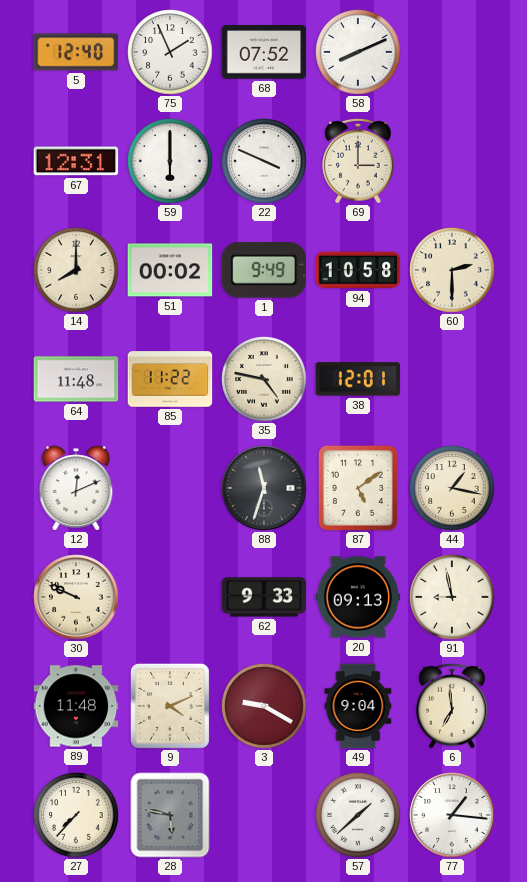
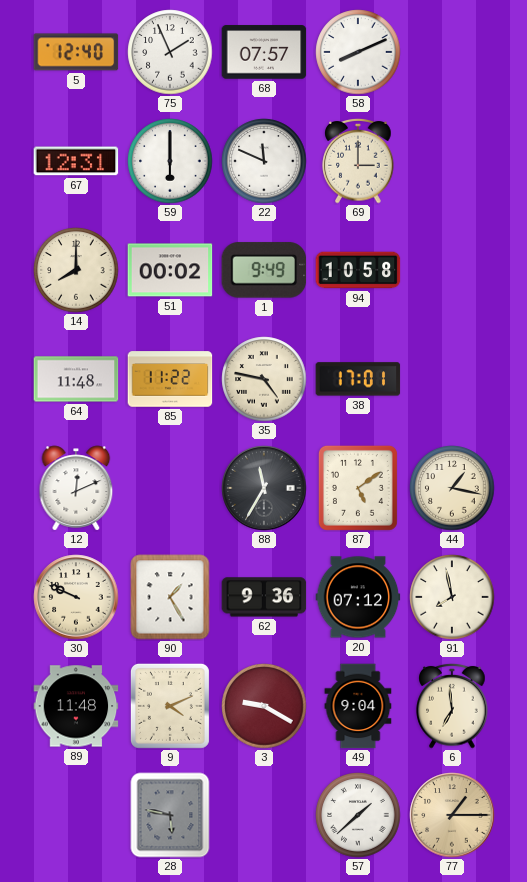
68: 07:52 -> 07:57 (264, 52)
22: 3:49 -> 11:49 (264, 161)
60: 2:30 -> none (452, 270)
38: 12:01 -> 17:01 (358, 379)
88: 11:33 -> 11:35 (264, 488)
90: none -> 1:25 (170, 597)
62: 9:33 -> 9:36 (264, 597)
20: 09:13 -> 07:12 (358, 597)
91: 8:58 -> 7:58 (452, 597)
27: 7:37 -> none (76, 815)
77: 1:16 -> 1:15 (452, 815)
77 dial: white -> champagne (452, 815)
